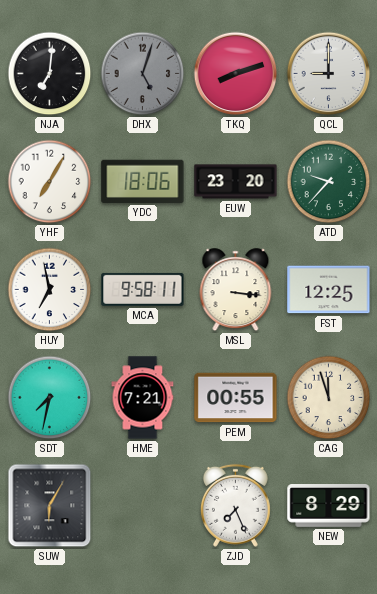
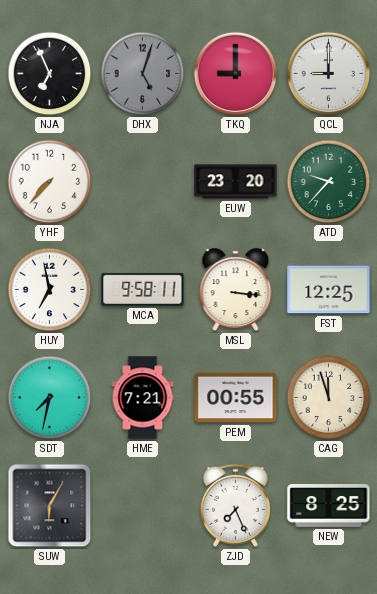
NJA: 7:01 -> 6:56 (50, 74)
TKQ: 8:12 -> 9:00 (236, 74)
YHF: 7:05 -> 7:37 (50, 182)
YDC: 18:06 -> none (143, 181)
NEW: 8:29 -> 8:25 (329, 506)
